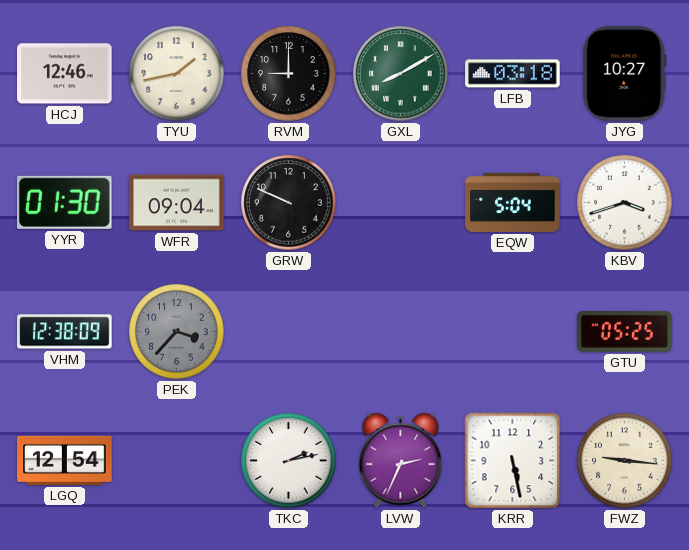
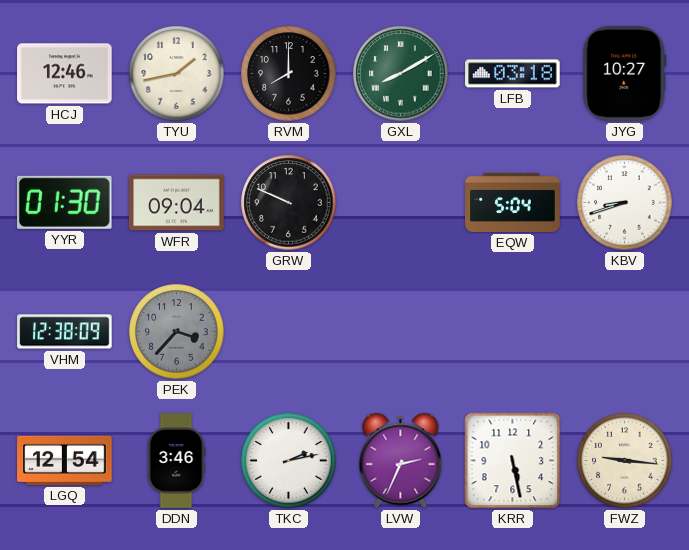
RVM: 9:00 -> 8:00 (289, 74)
KBV: 3:42 -> 8:42 (625, 203)
GTU: 05:25 -> none (625, 332)
DDN: none -> 3:46 (176, 461)
